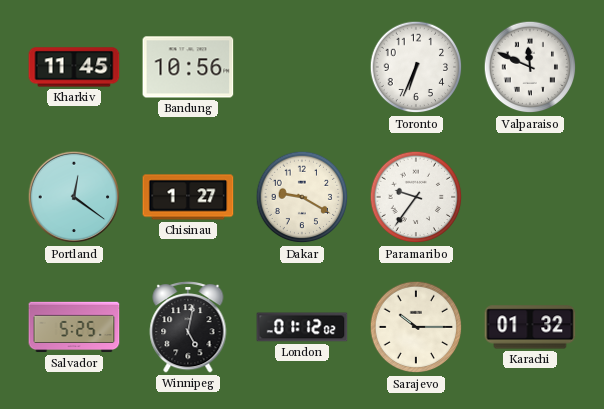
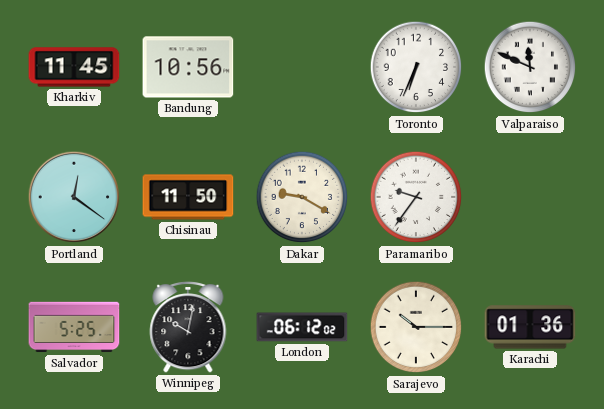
Chisinau: 1:27 -> 11:50 (188, 197)
Winnipeg: 5:02 -> 10:02 (188, 327)
London: 01:12 -> 06:12 (302, 327)
Karachi: 01:32 -> 01:36 (530, 327)
